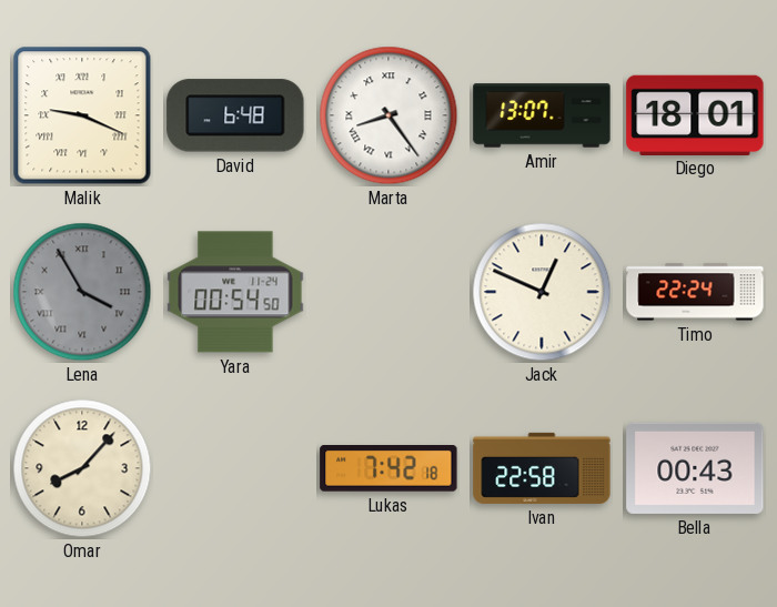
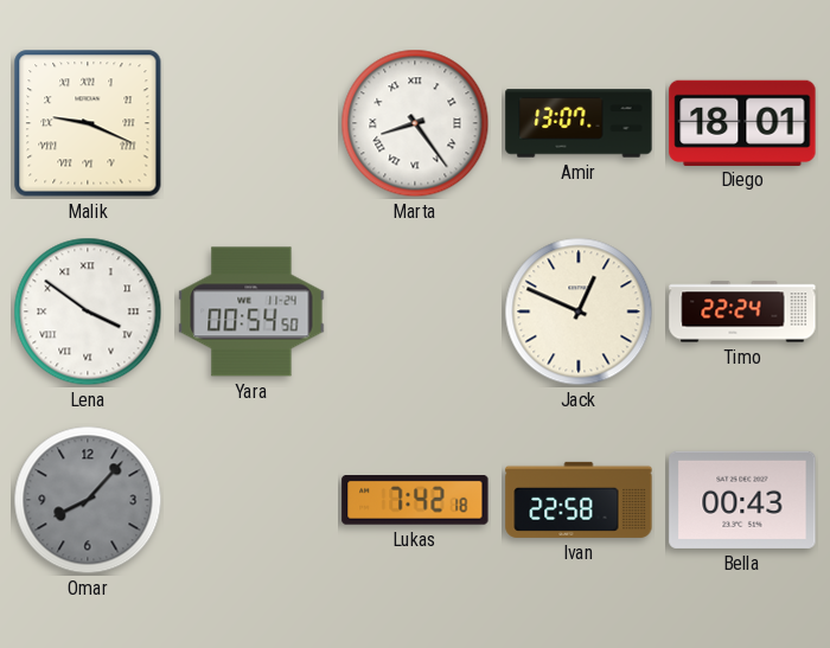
David: 6:48 -> none (235, 115)
Lena: 3:55 -> 3:51 (88, 312)
Lena dial: grey -> white (88, 312)
Omar dial: cream -> grey (88, 500)
